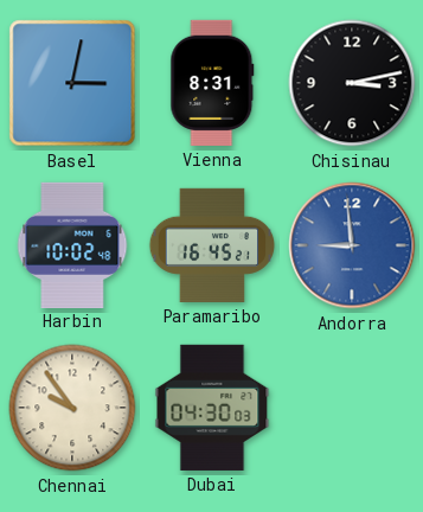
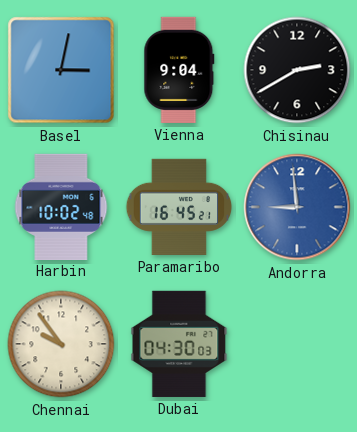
Vienna: 8:31 -> 9:04 (179, 70)
Chisinau: 3:13 -> 2:40 (297, 70)
